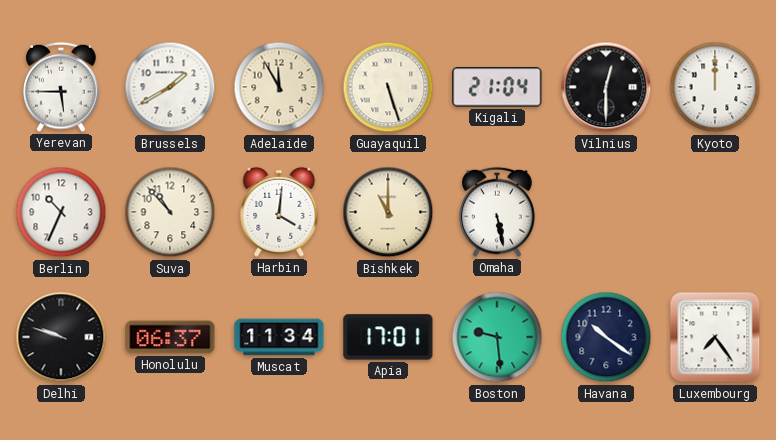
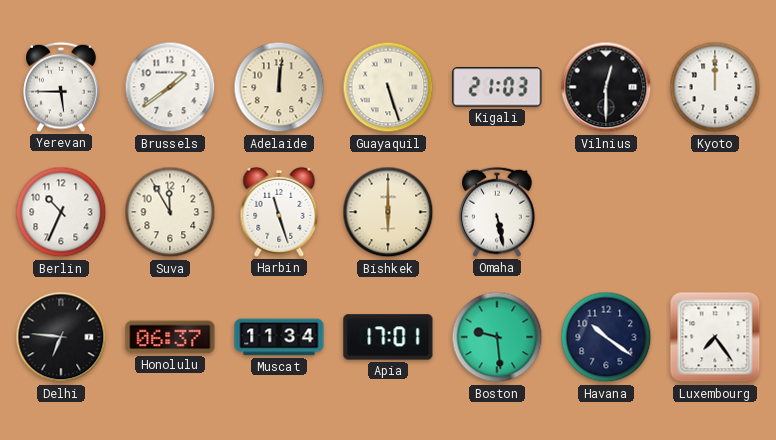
Brussels: 1:40 -> 1:39 (170, 87)
Adelaide: 11:55 -> 12:01 (279, 87)
Kigali: 21:04 -> 21:03 (497, 87)
Suva: 10:53 -> 11:55 (170, 212)
Harbin: 4:01 -> 11:27 (279, 212)
Bishkek: 11:00 -> 6:00 (388, 212)
Delhi: 9:48 -> 6:46 (61, 337)
